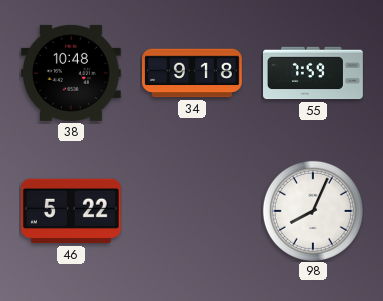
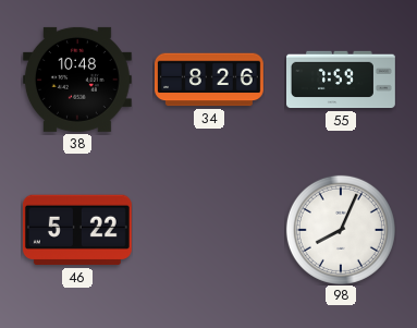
34: 9:18 -> 8:26 (210, 80)
